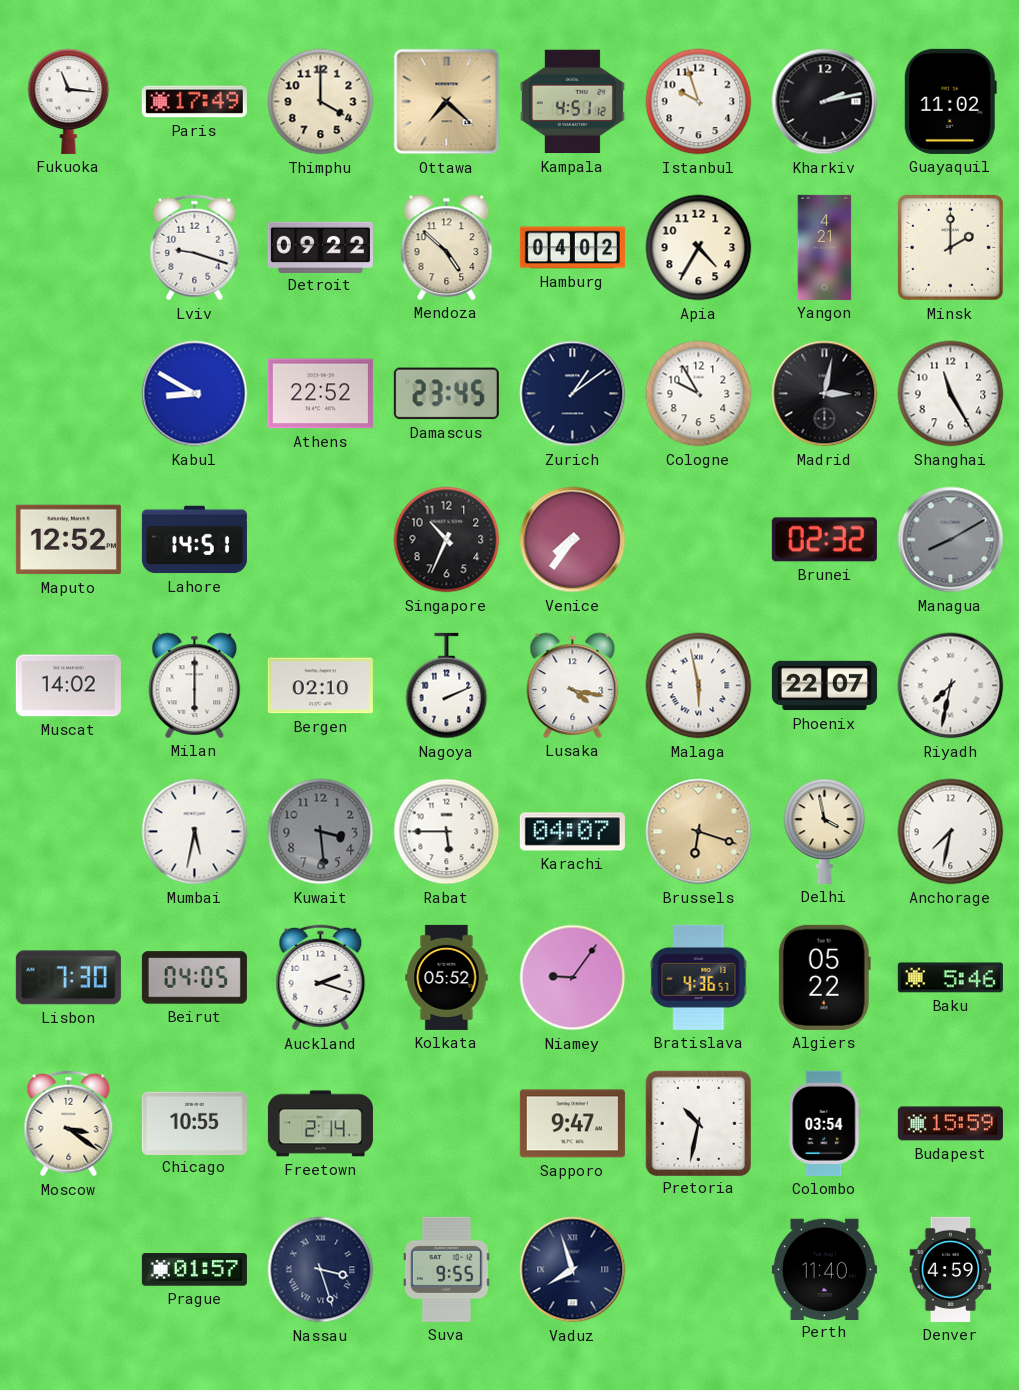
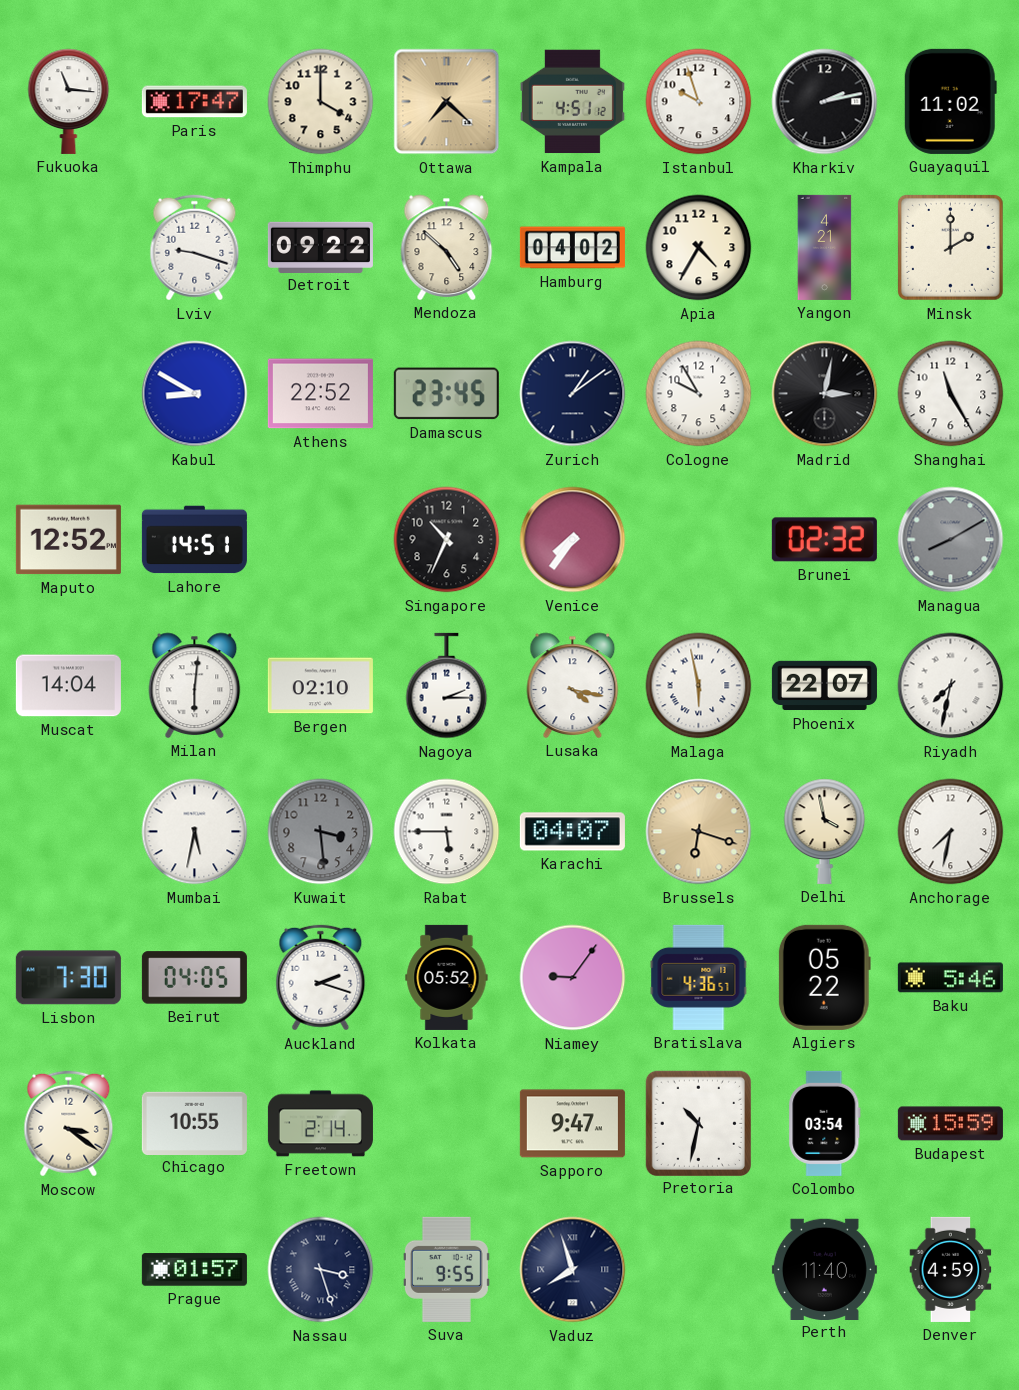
Paris: 17:49 -> 17:47 (194, 102)
Muscat: 14:02 -> 14:04 (68, 686)
Milan: 6:00 -> 6:01 (195, 685)
Nagoya: 2:11 -> 2:15 (447, 686)
